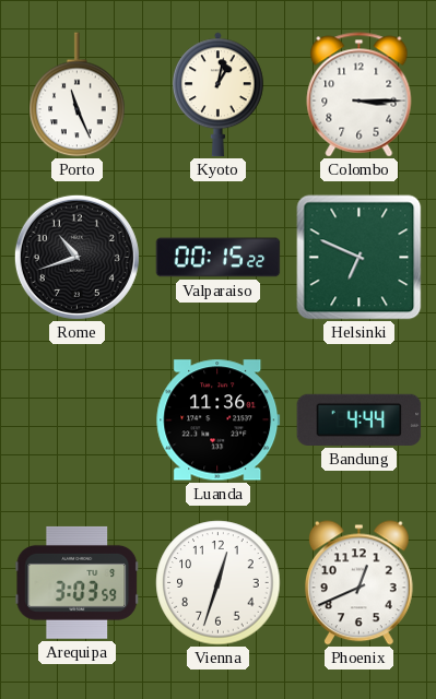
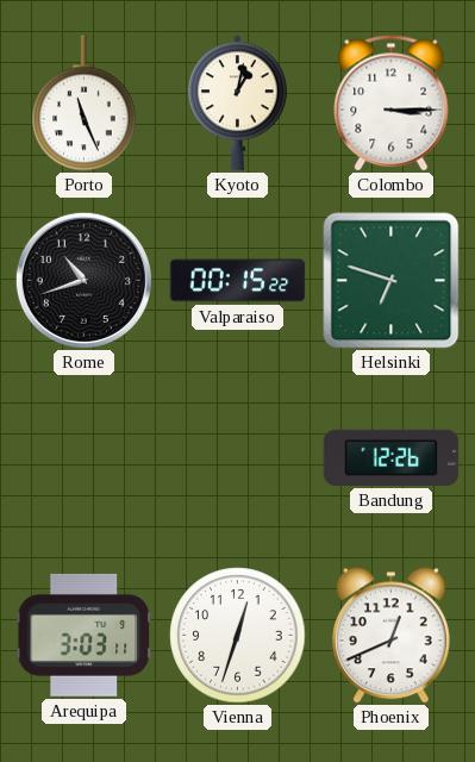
Helsinki: 6:49 -> 6:48 (392, 281)
Luanda: 11:36 -> none (219, 420)
Bandung: 4:44 -> 12:26 (392, 457)
Arequipa: 3:03:59 -> 3:03:11 (85, 635)
